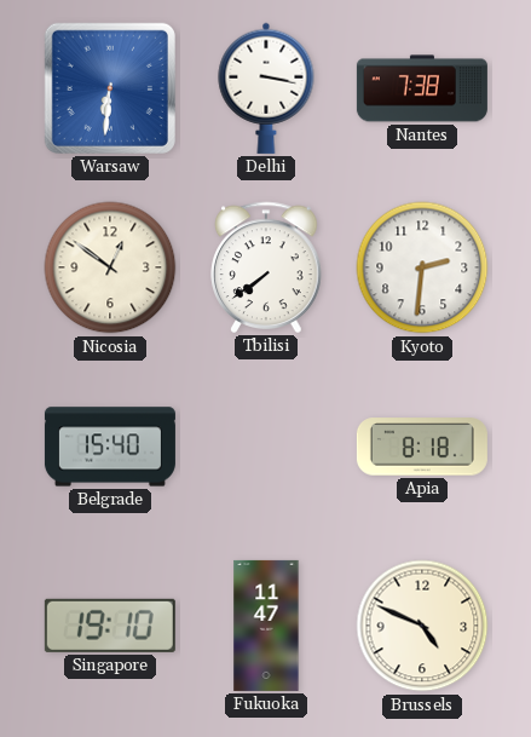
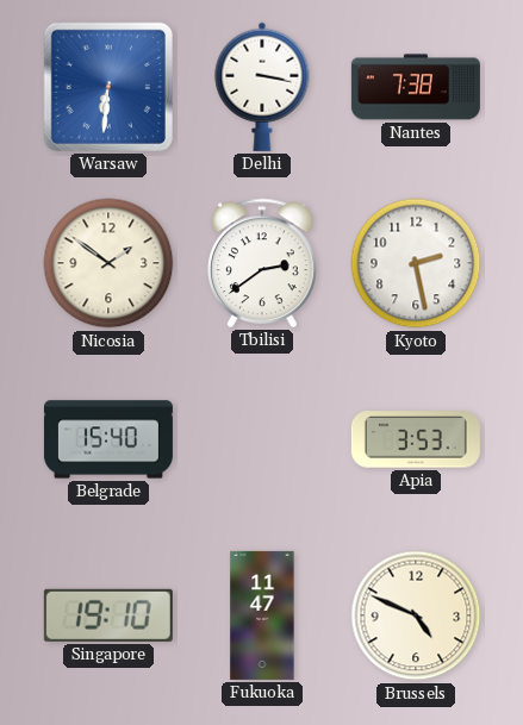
Nicosia: 12:51 -> 1:51 (108, 263)
Tbilisi: 7:39 -> 2:39 (262, 263)
Kyoto: 2:31 -> 2:28 (416, 263)
Apia: 8:18 -> 3:53 (416, 439)
